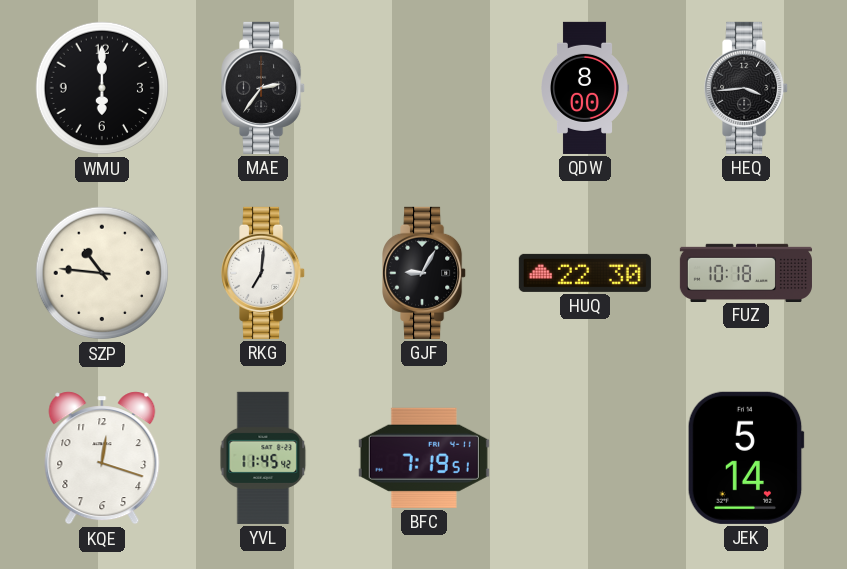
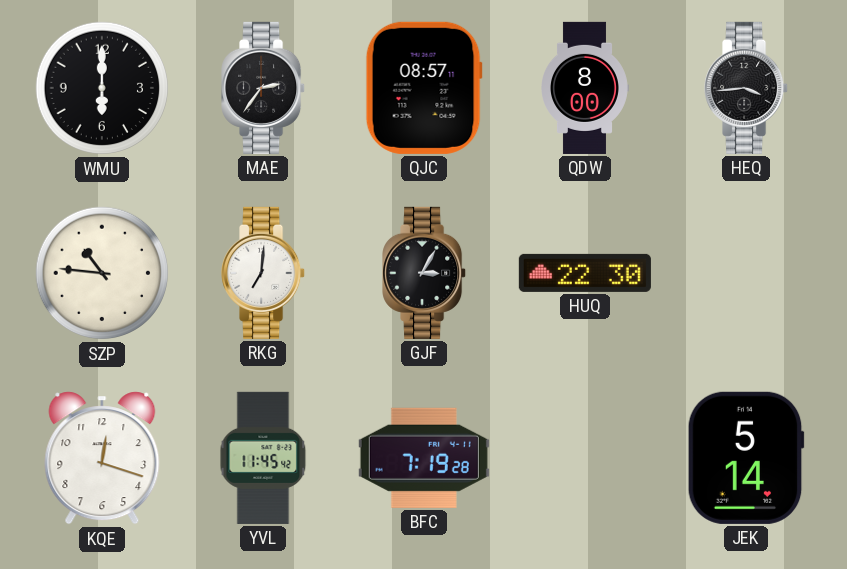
QJC: none -> 08:57 (424, 88)
GJF: 9:05 -> 3:05 (425, 273)
FUZ: 10:18 -> none (746, 272)
BFC: 7:19:51 -> 7:19:28 (424, 458)
